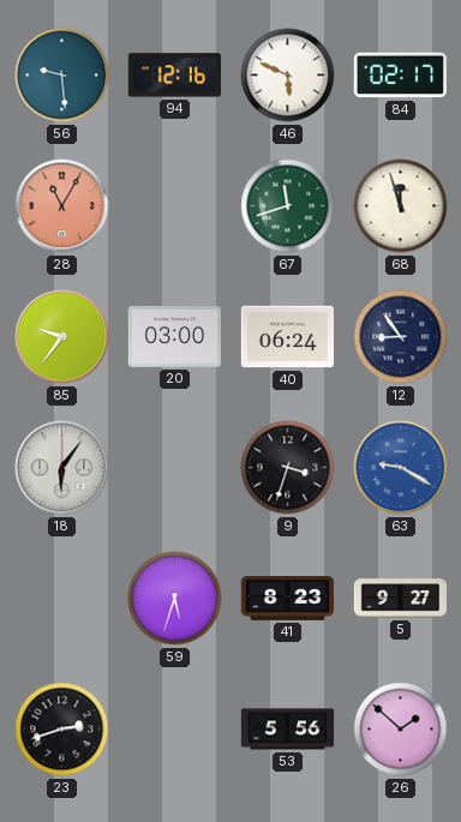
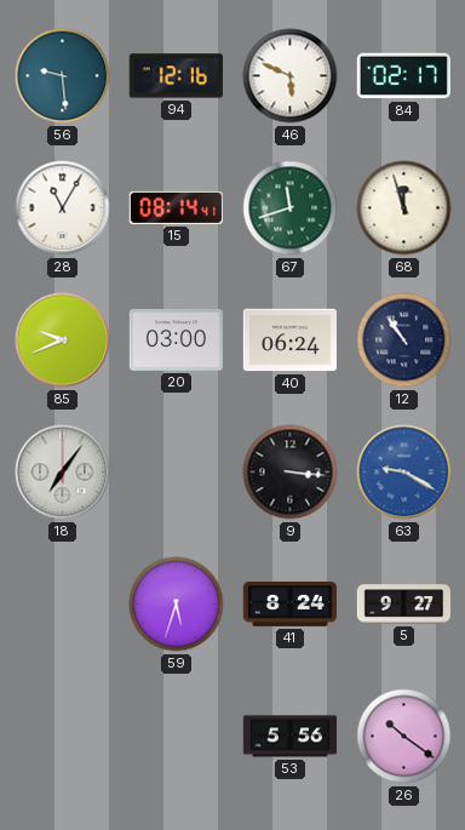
28 dial: salmon -> white (63, 208)
15: none -> 08:14 (176, 207)
85: 9:36 -> 9:41 (63, 340)
12: 8:54 -> 10:54 (404, 340)
18: 6:06 -> 7:06 (63, 473)
9: 3:33 -> 3:16 (291, 473)
41: 8:23 -> 8:24 (289, 605)
23: 2:42 -> none (62, 730)
26: 1:52 -> 10:21 (404, 737)
